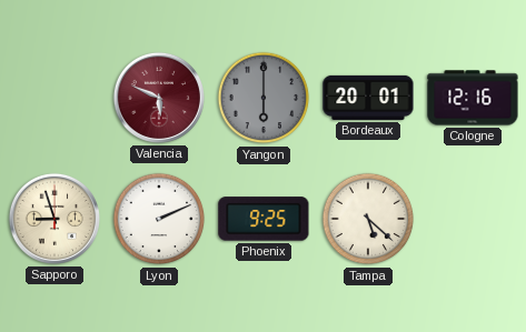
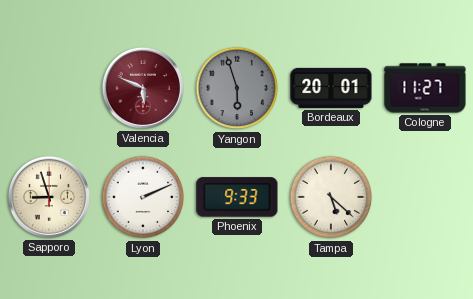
Yangon: 6:00 -> 5:57 (237, 88)
Cologne: 12:16 -> 11:27 (425, 88)
Phoenix: 9:25 -> 9:33 (237, 197)
